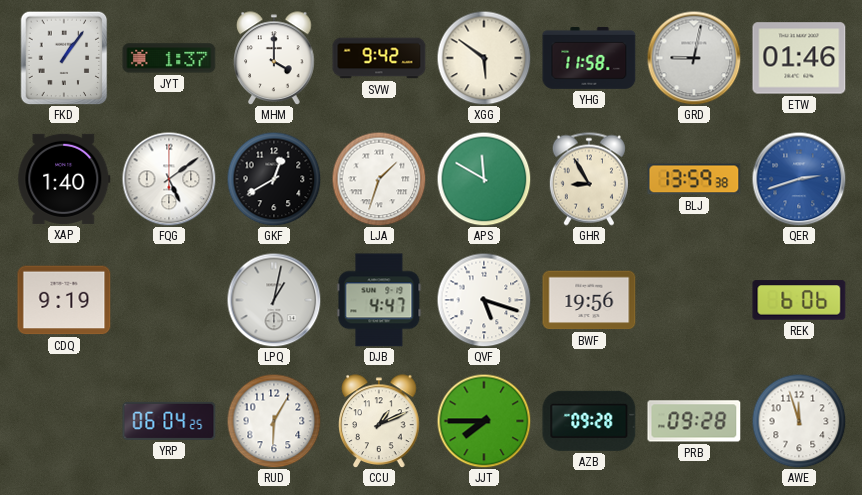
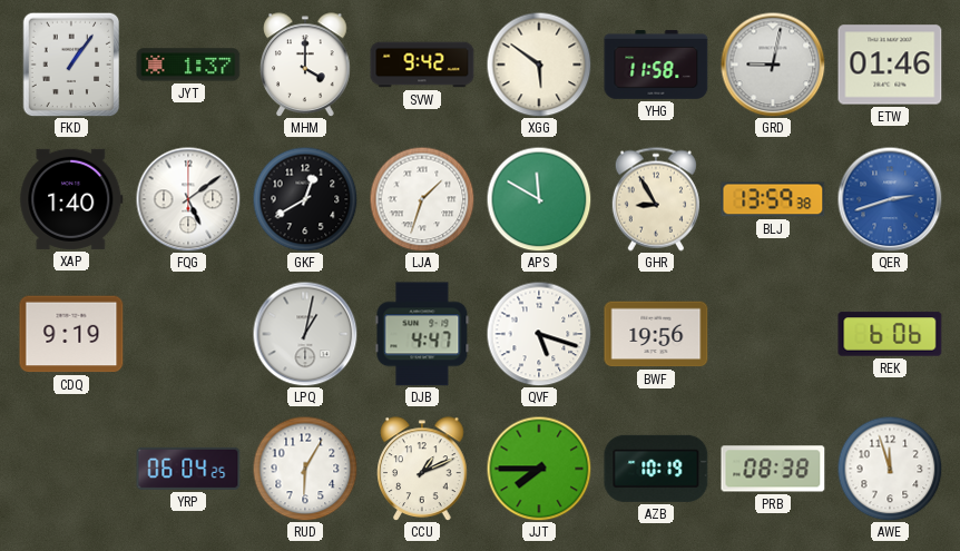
AZB: 09:28 -> 10:19 (656, 469)
PRB: 09:28 -> 08:38 (773, 469)
